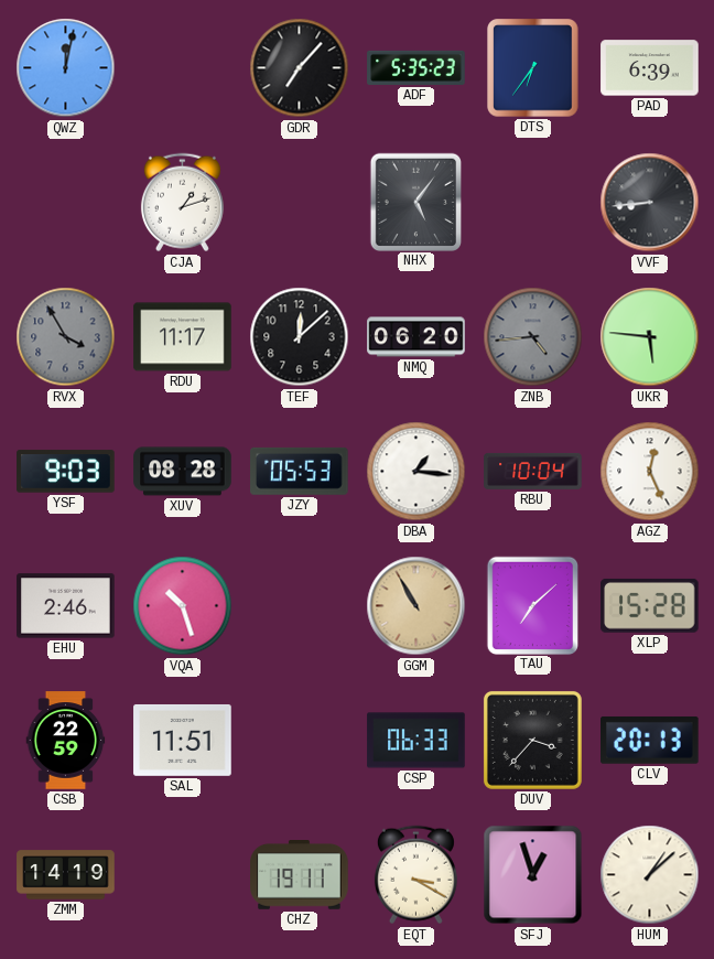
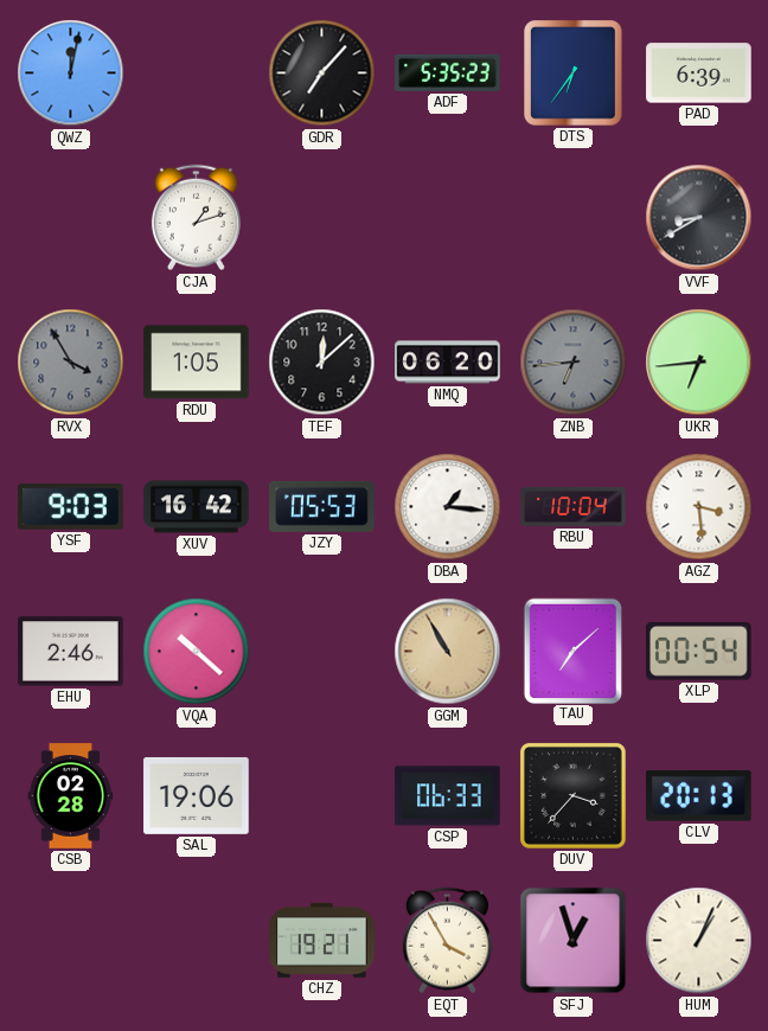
NHX: 5:06 -> none (415, 202)
VVF: 8:44 -> 8:40 (699, 218)
RDU: 11:17 -> 1:05 (197, 363)
ZNB: 4:44 -> 6:44 (574, 363)
UKR: 5:46 -> 6:44 (699, 363)
XUV: 08:28 -> 16:42 (197, 507)
AGZ: 12:26 -> 3:29 (699, 507)
VQA: 10:27 -> 10:22 (197, 652)
XLP: 15:28 -> 00:54 (699, 652)
CSB: 22:59 -> 02:28 (71, 796)
SAL: 11:51 -> 19:06 (197, 795)
ZMM: 14:19 -> none (66, 875)
CHZ: 19:11 -> 19:21 (322, 941)
EQT: 3:20 -> 3:55 (447, 941)
HUM: 1:08 -> 1:04 (699, 941)
